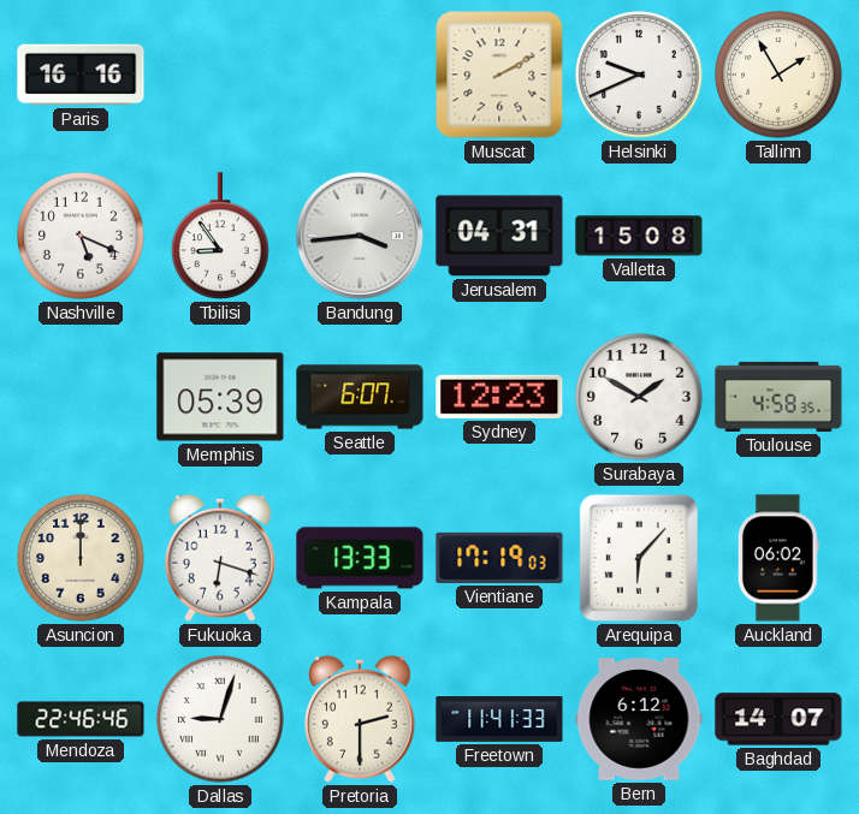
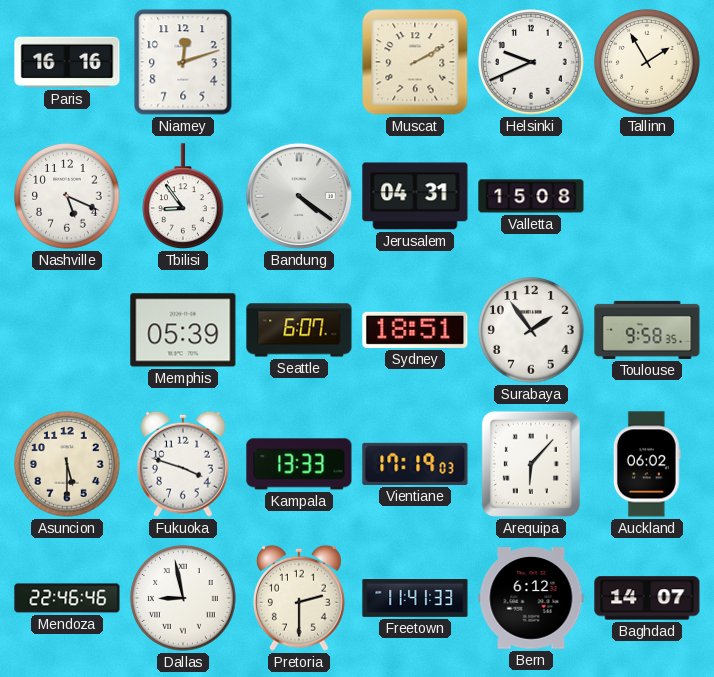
Niamey: none -> 12:12 (183, 62)
Bandung: 3:44 -> 4:21 (299, 196)
Sydney: 12:23 -> 18:51 (415, 330)
Surabaya: 1:50 -> 1:54 (531, 330)
Toulouse: 4:58 -> 9:58 (647, 330)
Asuncion: 12:00 -> 5:30 (67, 464)
Fukuoka: 6:18 -> 3:48 (183, 464)
Dallas: 9:03 -> 8:58 (183, 598)
